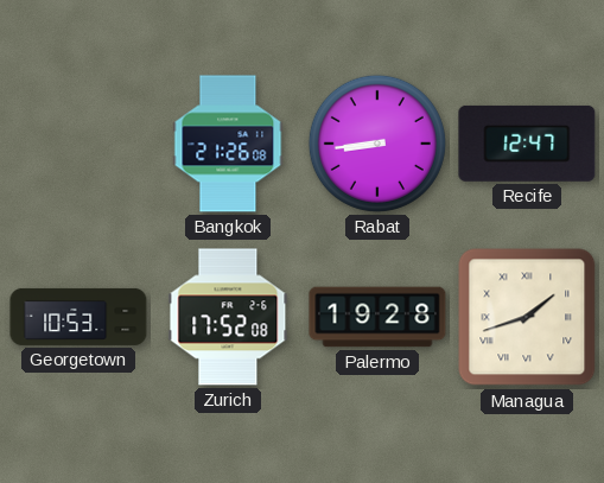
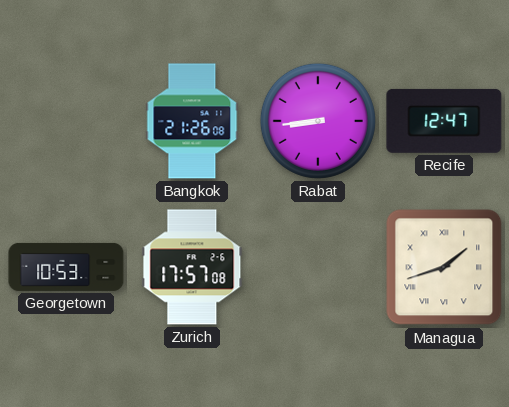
Zurich: 17:52 -> 17:57 (192, 267)
Palermo: 19:28 -> none (377, 317)
